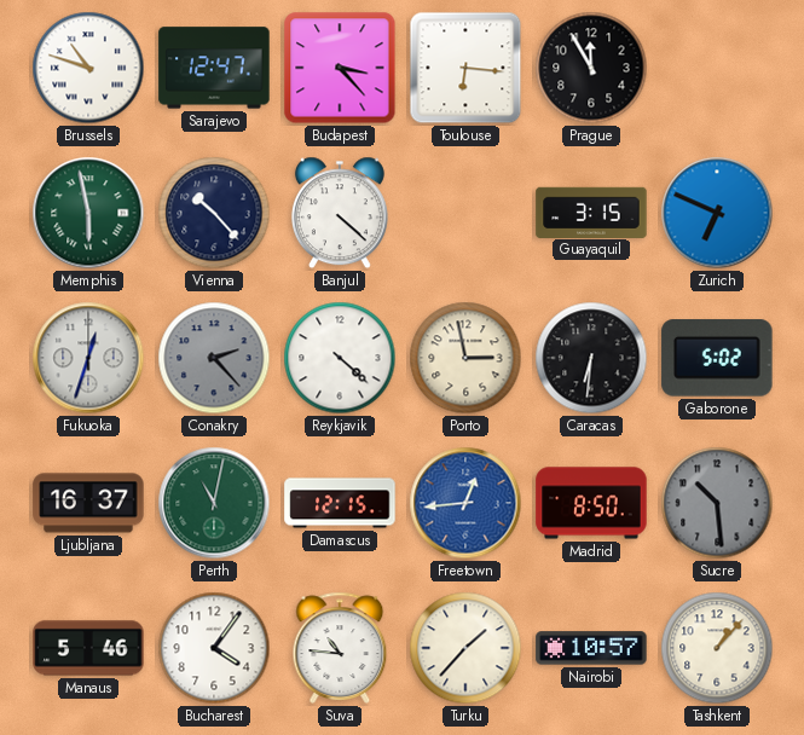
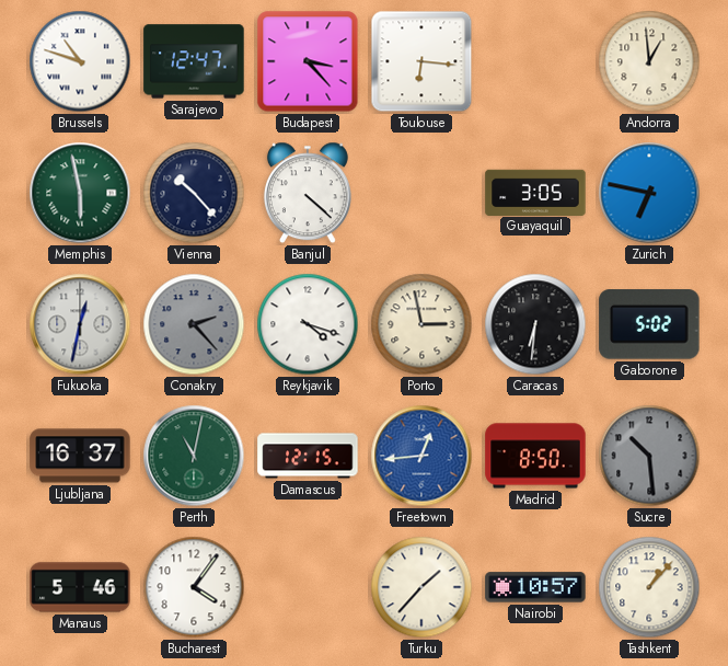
Prague: 11:55 -> none (591, 68)
Andorra: none -> 12:59 (649, 61)
Guayaquil: 3:15 -> 3:05 (535, 192)
Zurich: 6:49 -> 6:47 (649, 193)
Fukuoka: 12:33 -> 12:32 (80, 324)
Reykjavik: 4:22 -> 4:18 (308, 324)
Suva: 10:46 -> none (340, 648)
